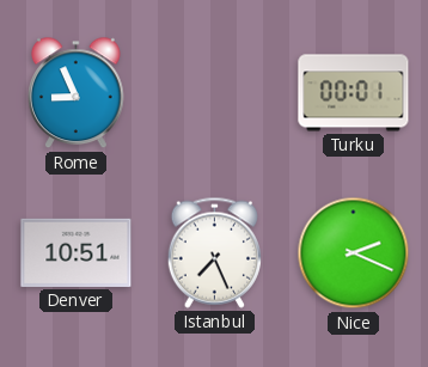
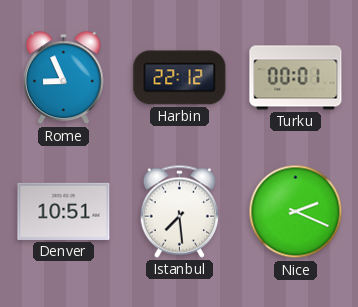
Harbin: none -> 22:12 (180, 78)
Istanbul: 7:26 -> 7:29 (179, 211)
